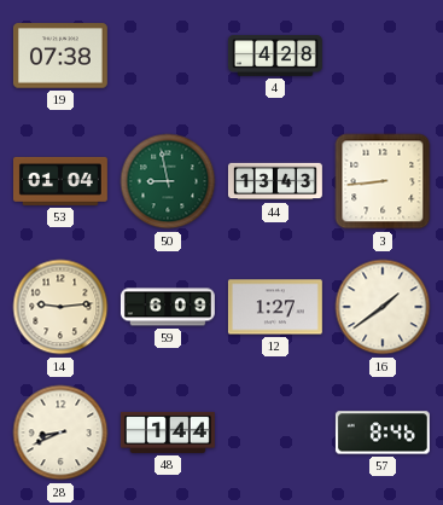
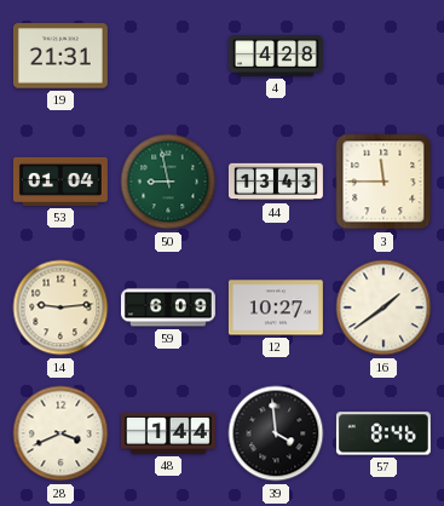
19: 07:38 -> 21:31 (60, 56)
3: 8:44 -> 11:45 (384, 182)
12: 1:27 -> 10:27 (276, 307)
28: 8:41 -> 3:41 (60, 433)
39: none -> 3:59 (276, 433)
